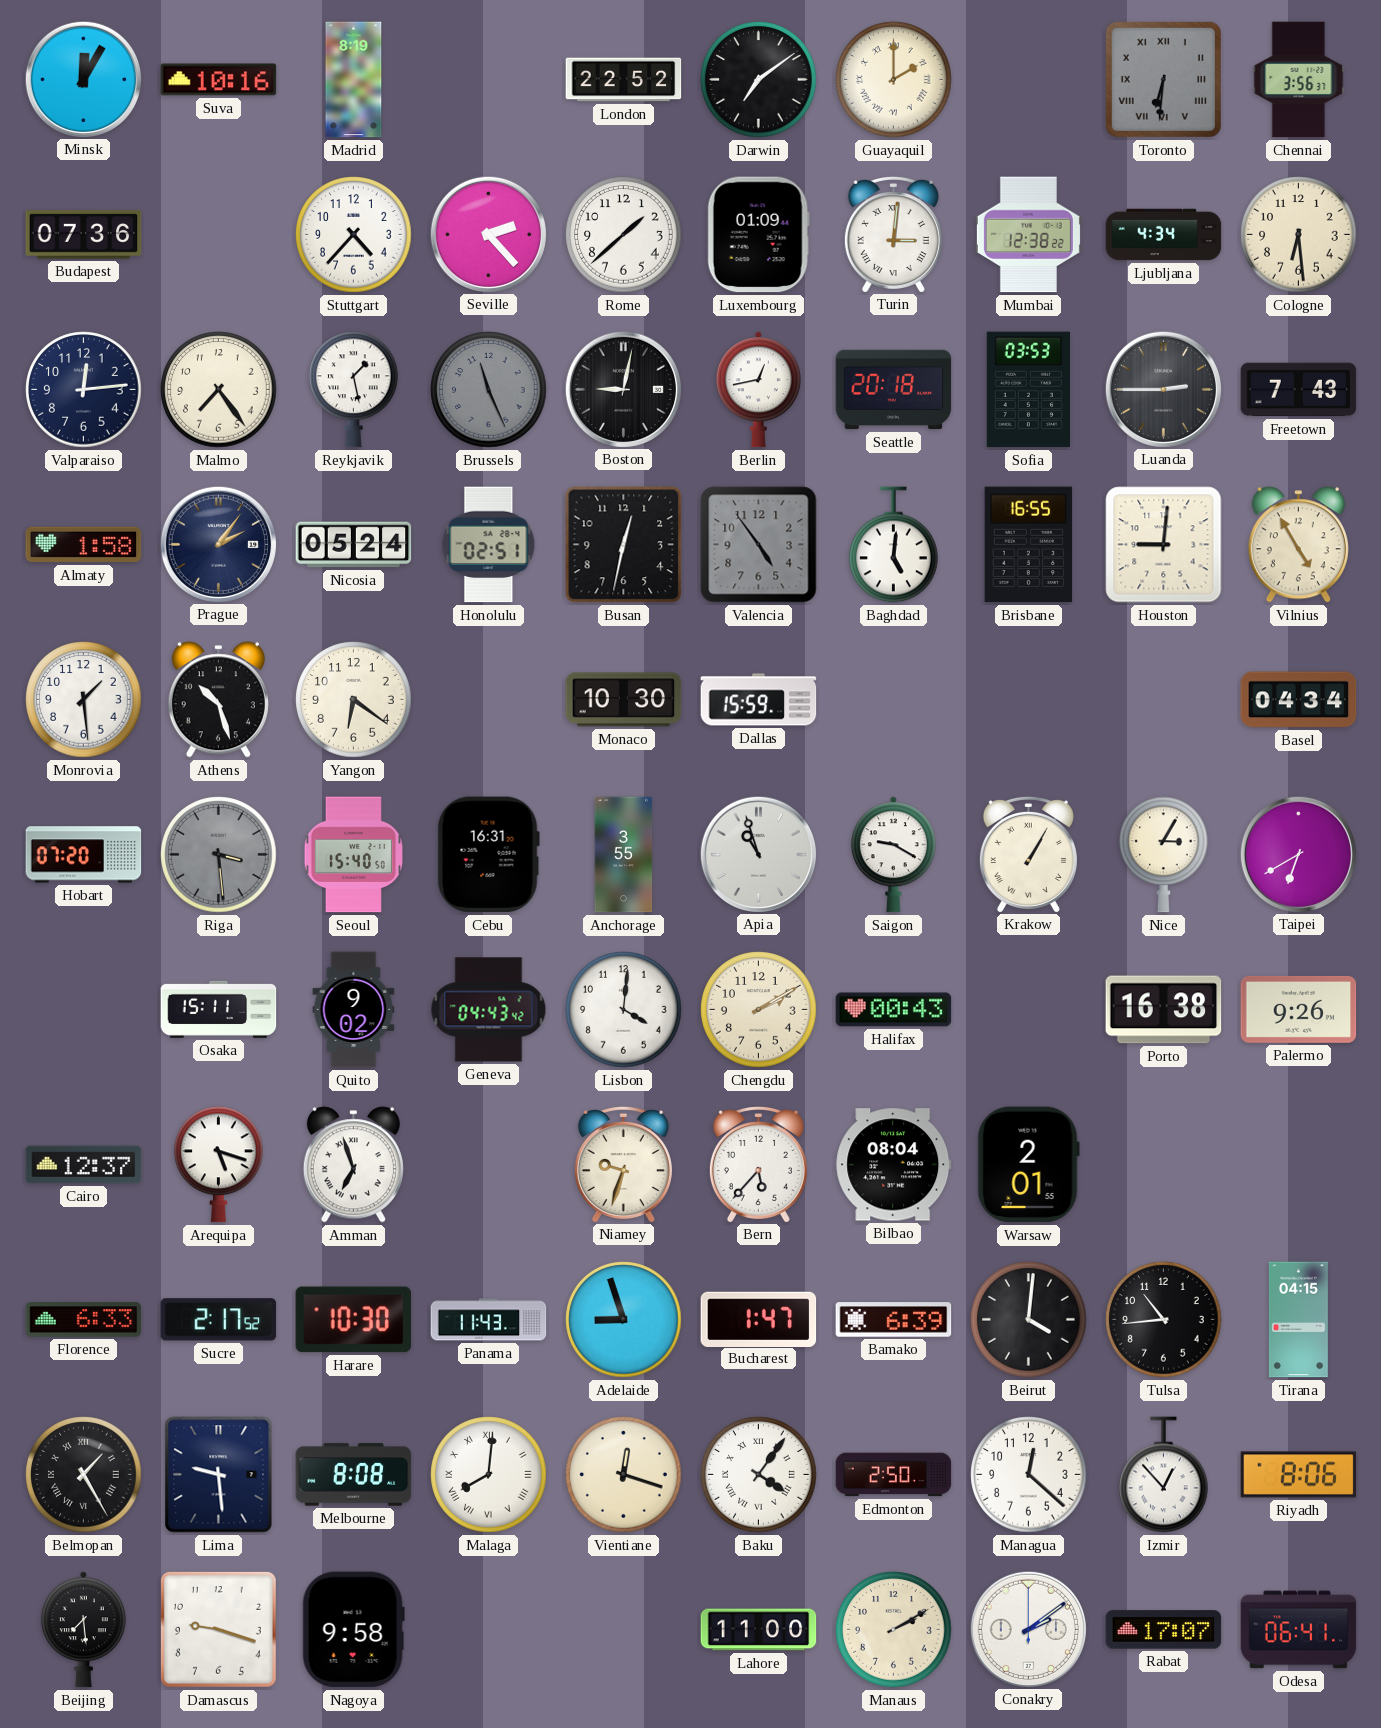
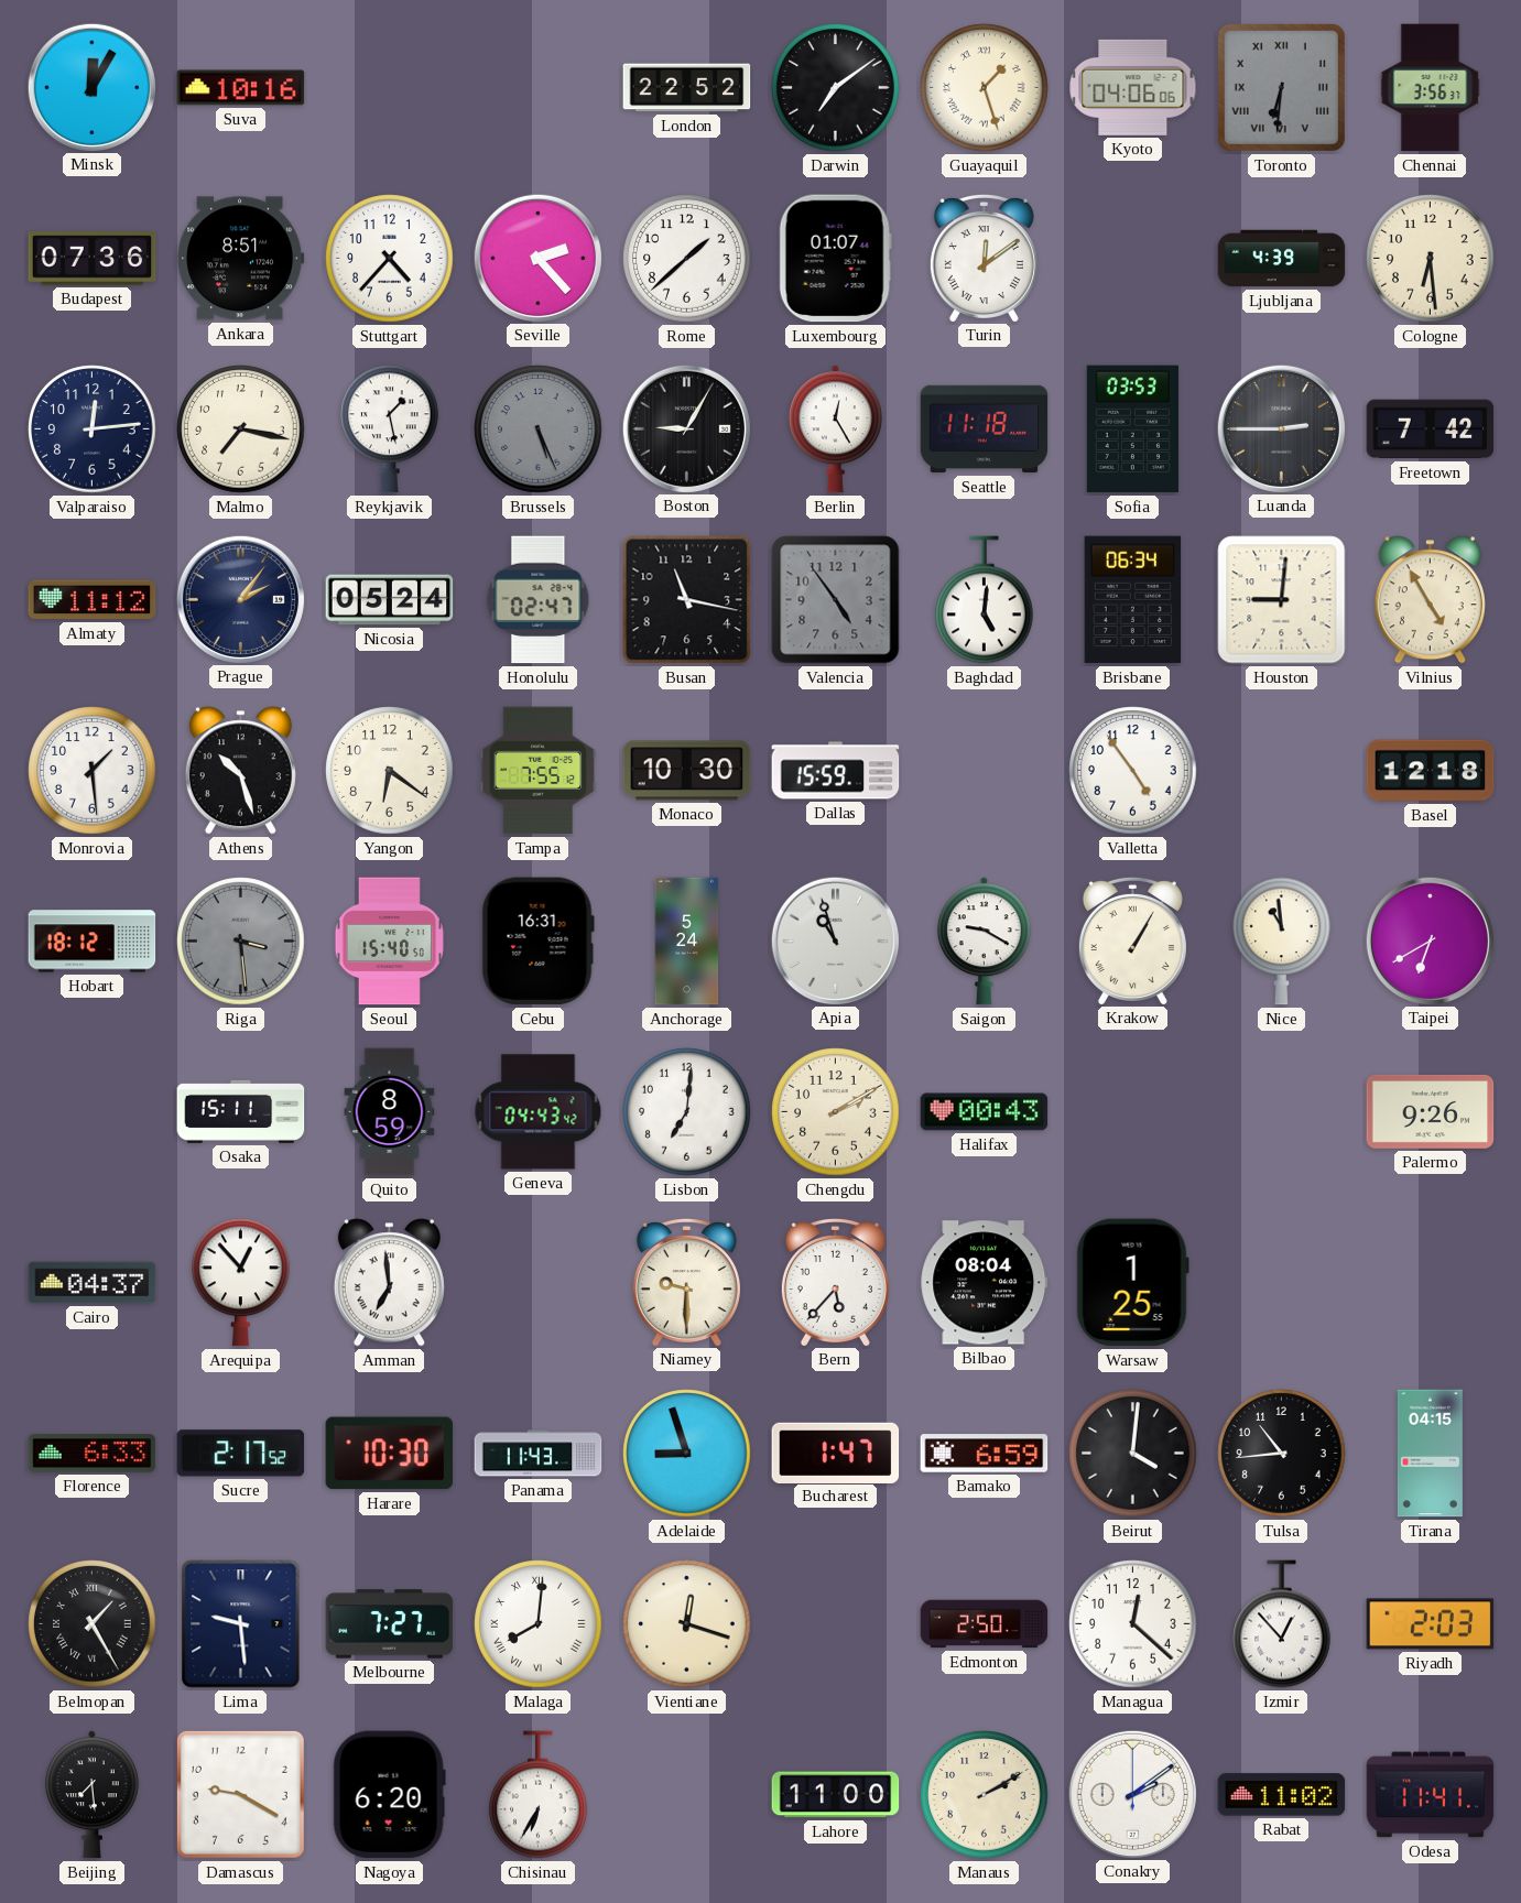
Madrid: 8:19 -> none (354, 80)
Guayaquil: 2:00 -> 1:27 (985, 88)
Kyoto: none -> 04:06 (1133, 87)
Ankara: none -> 8:51 (241, 259)
Luxembourg: 01:09 -> 01:07 (835, 259)
Turin: 3:01 -> 12:09 (984, 258)
Mumbai: 12:38 -> none (1028, 235)
Ljubljana: 4:34 -> 4:39 (1282, 259)
Malmo: 7:24 -> 7:17 (241, 429)
Brussels: 11:26 -> 5:26 (539, 429)
Boston: 9:02 -> 9:05 (686, 428)
Berlin: 12:43 -> 12:25 (835, 429)
Seattle: 20:18 -> 11:18 (985, 429)
Freetown: 7:43 -> 7:42 (1431, 429)
Almaty: 1:58 -> 11:12 (93, 600)
Honolulu: 02:51 -> 02:47 (539, 600)
Busan: 12:32 -> 11:17 (687, 600)
Brisbane: 16:55 -> 06:34 (1133, 600)
Tampa: none -> 7:55 (539, 771)
Valletta: none -> 4:54 (1133, 771)
Basel: 04:34 -> 12:18 (1431, 771)
Hobart: 07:20 -> 18:12 (93, 942)
Anchorage: 3:55 -> 5:24 (687, 942)
Nice: 3:05 -> 10:59 (1282, 942)
Quito: 9:02 -> 8:59 (390, 1112)
Lisbon: 4:01 -> 7:01 (687, 1112)
Porto: 16:38 -> none (1164, 1010)
Cairo: 12:37 -> 04:37 (93, 1283)
Arequipa: 5:18 -> 12:53 (241, 1283)
Amman: 6:57 -> 6:59 (389, 1283)
Niamey: 9:33 -> 9:30 (686, 1282)
Warsaw: 2:01 -> 1:25 (1132, 1283)
Bamako: 6:39 -> 6:59 (985, 1454)
Melbourne: 8:08 -> 7:27 (390, 1624)
Baku: 4:06 -> none (759, 1475)
Riyadh: 8:06 -> 2:03 (1431, 1624)
Damascus: 9:18 -> 9:20 (240, 1794)
Nagoya: 9:58 -> 6:20 (389, 1795)
Chisinau: none -> 6:35 (539, 1795)
Rabat: 17:07 -> 11:02 (1282, 1795)
Odesa: 06:41 -> 11:41 (1431, 1795)
